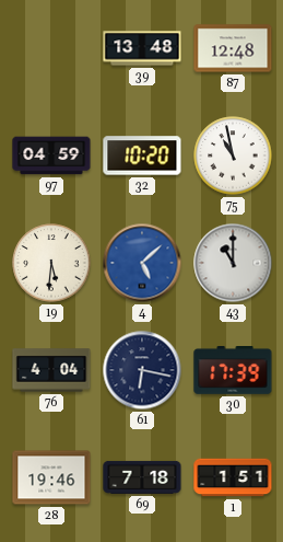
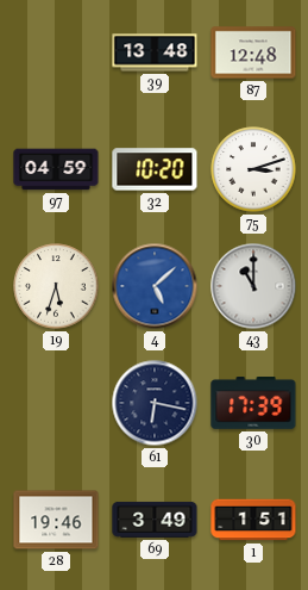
75: 10:58 -> 3:12 (253, 169)
19: 5:31 -> 5:33 (56, 286)
76: 4:04 -> none (51, 370)
69: 7:18 -> 3:49 (155, 520)
